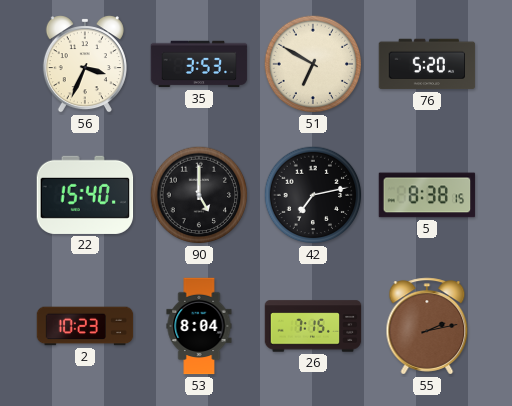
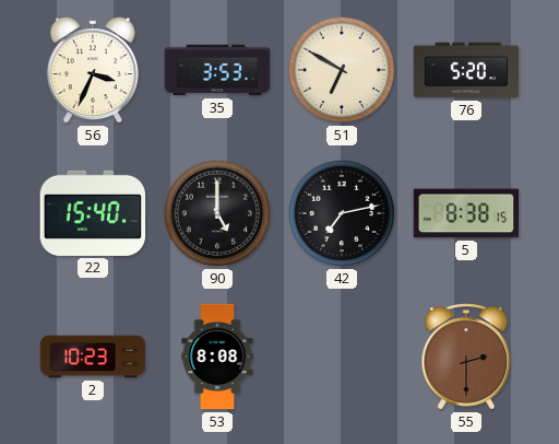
53: 8:04 -> 8:08 (217, 357)
26: 7:15 -> none (313, 326)
55: 2:13 -> 2:30 (466, 357)
